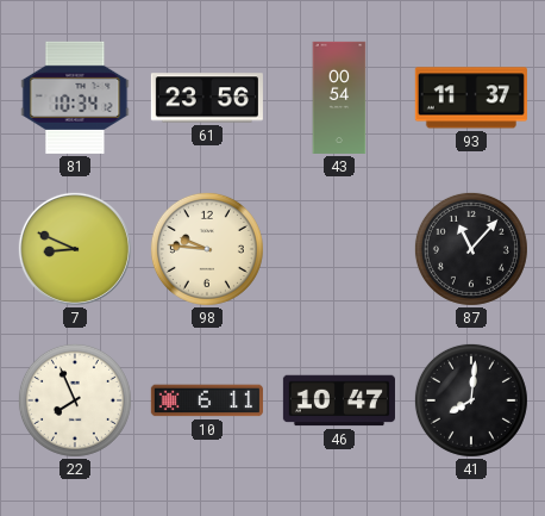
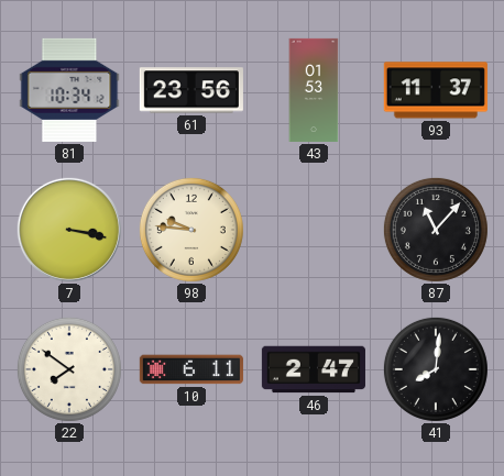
43: 00:54 -> 01:53 (314, 90)
7: 8:49 -> 3:17 (69, 230)
22: 7:56 -> 7:51 (69, 369)
46: 10:47 -> 2:47 (314, 369)
